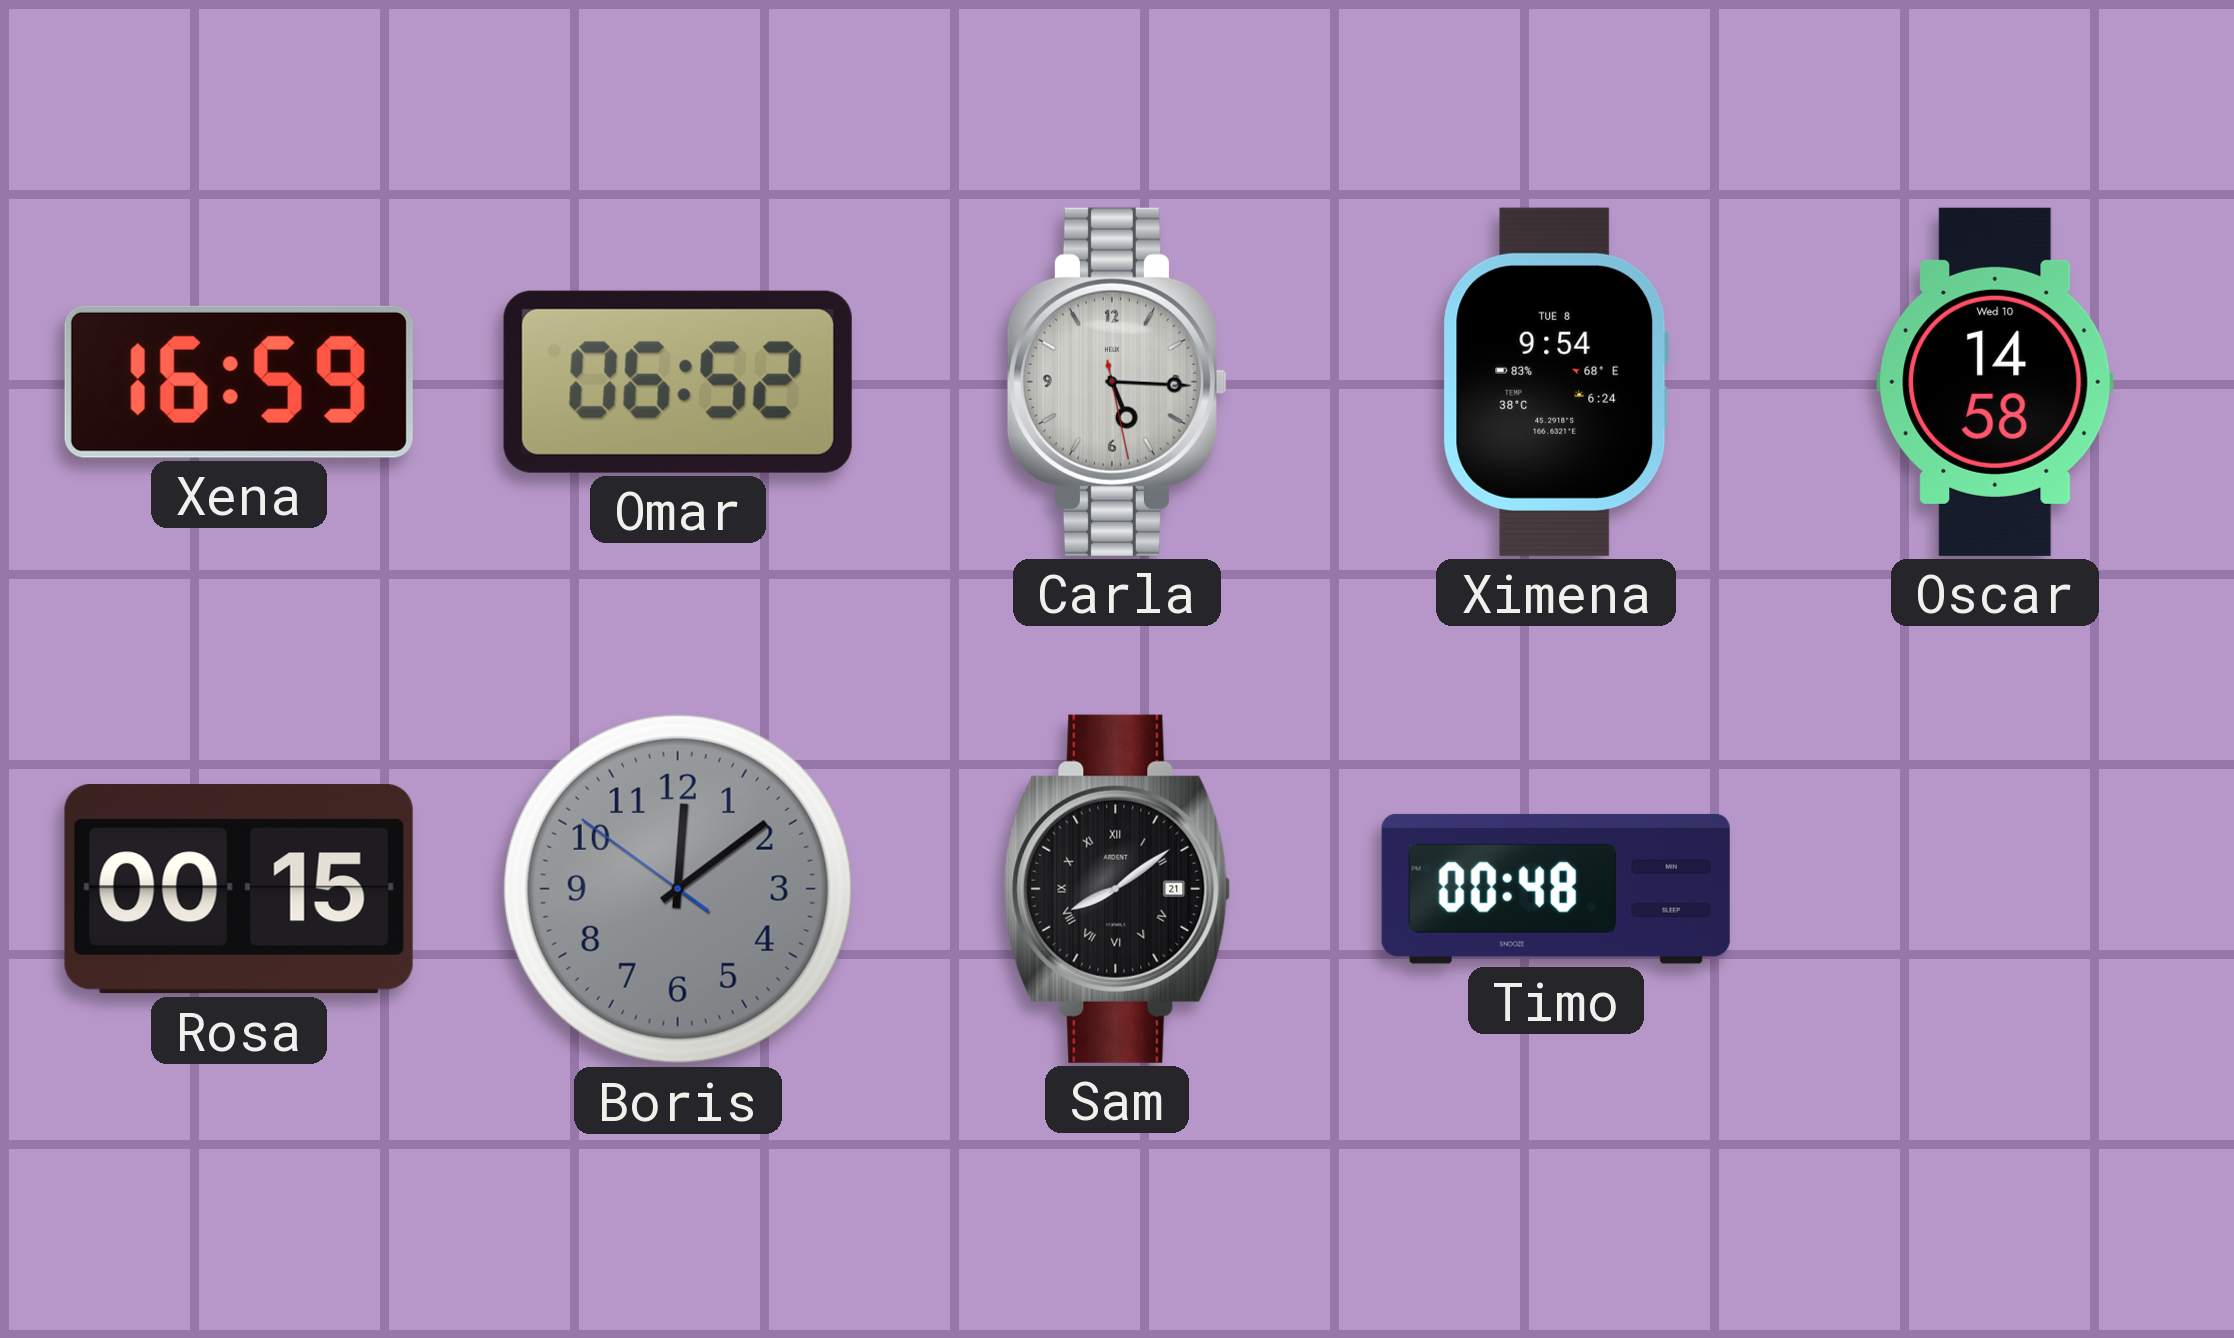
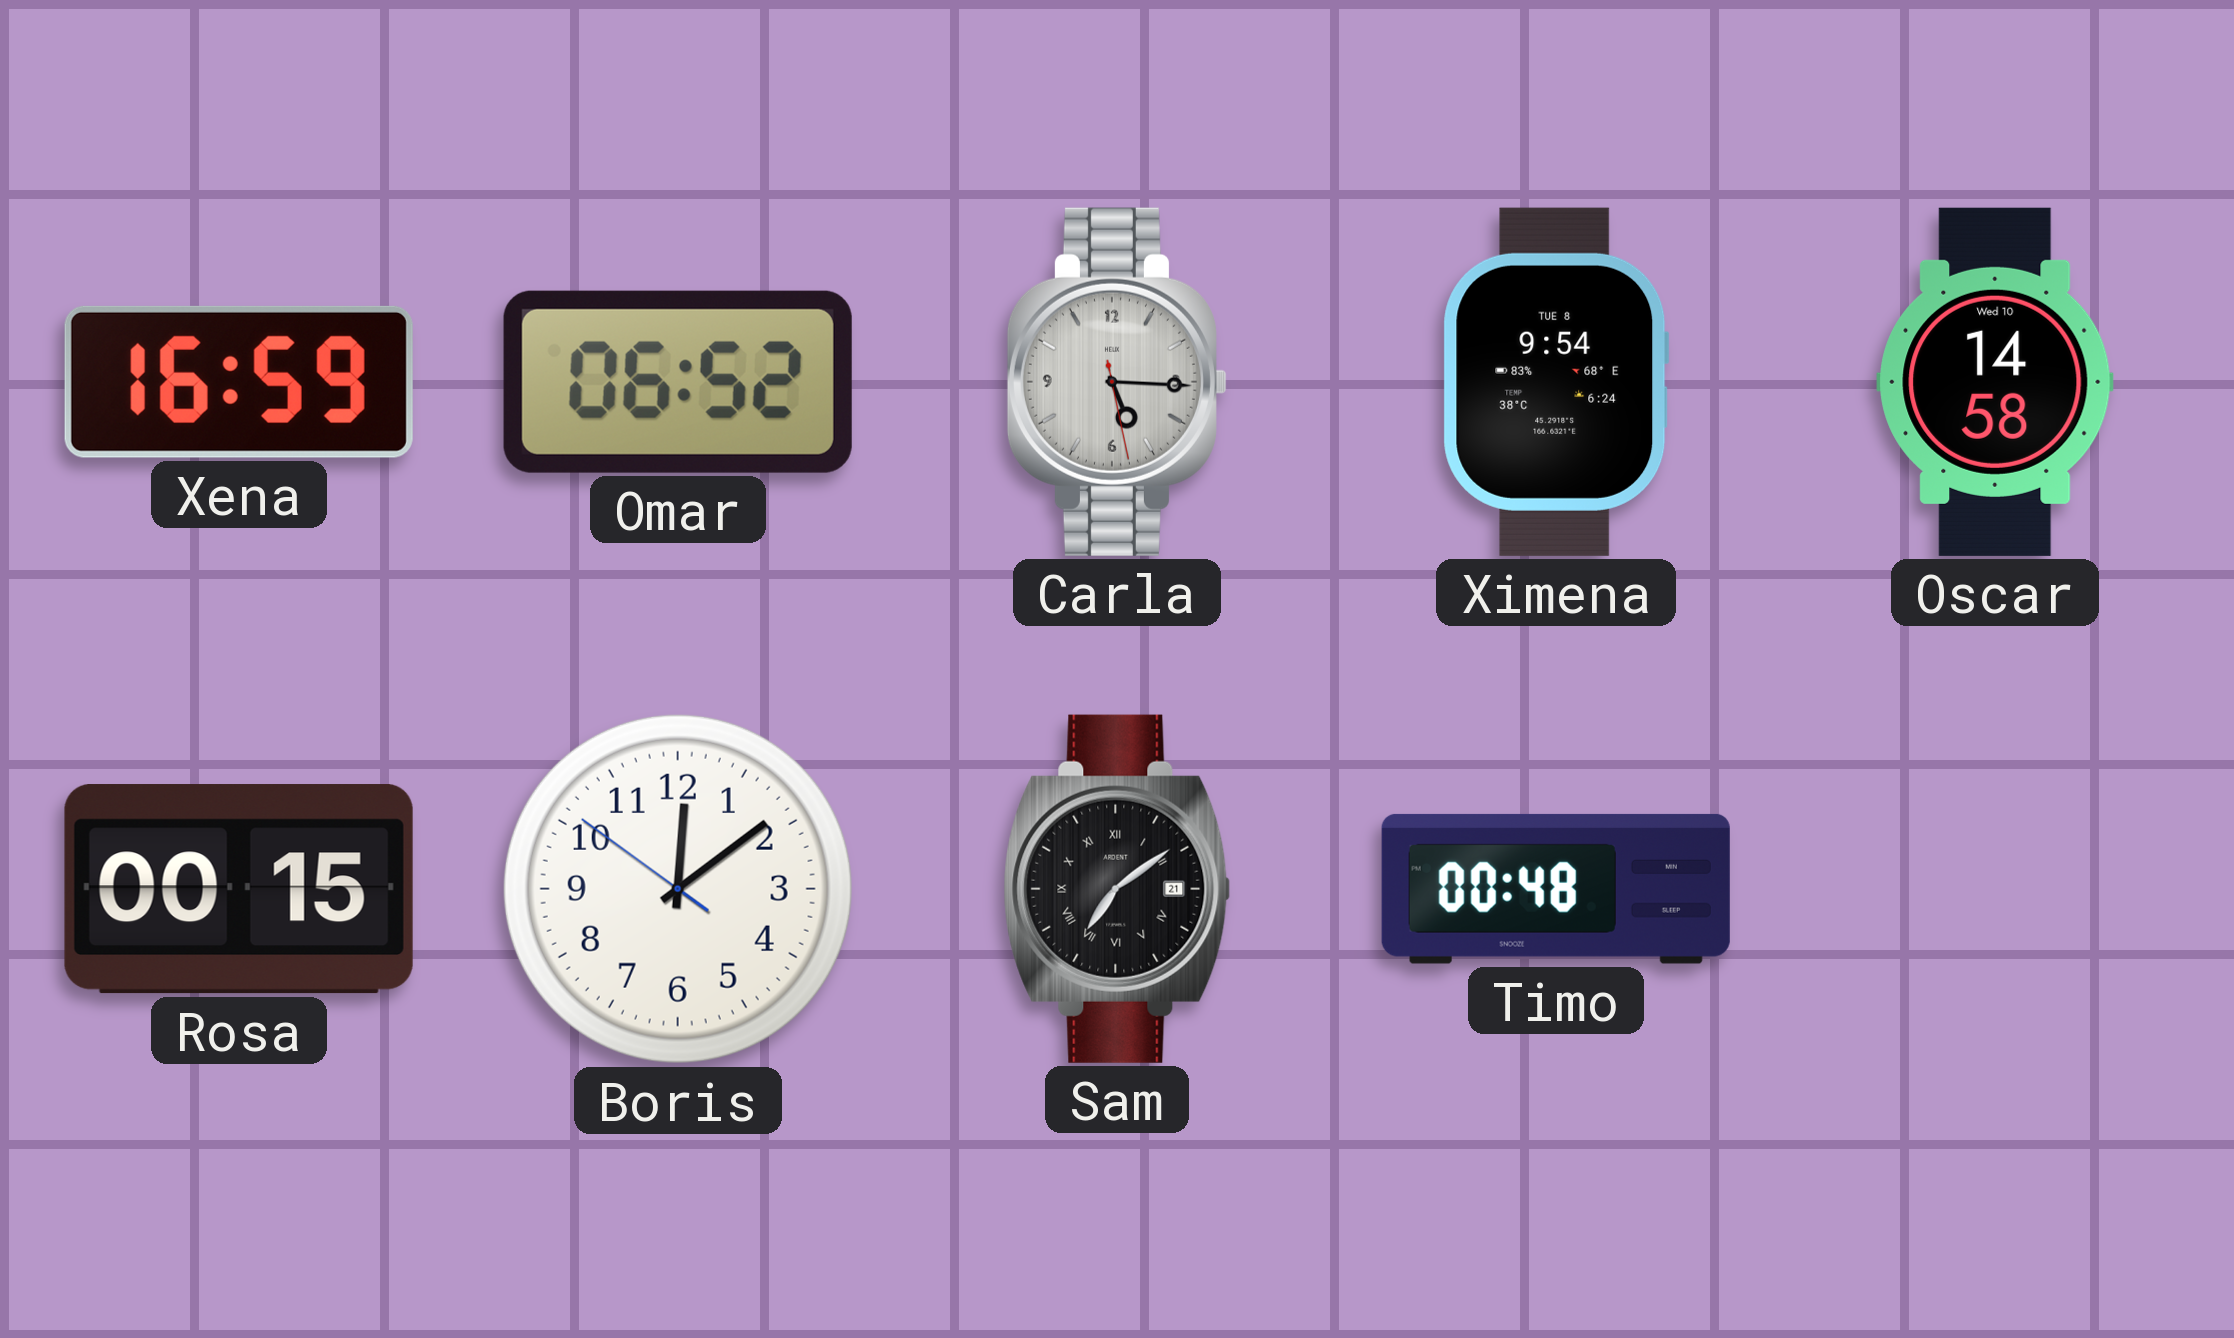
Boris dial: grey -> white (678, 889)
Sam: 8:09 -> 7:09 (1117, 889)
